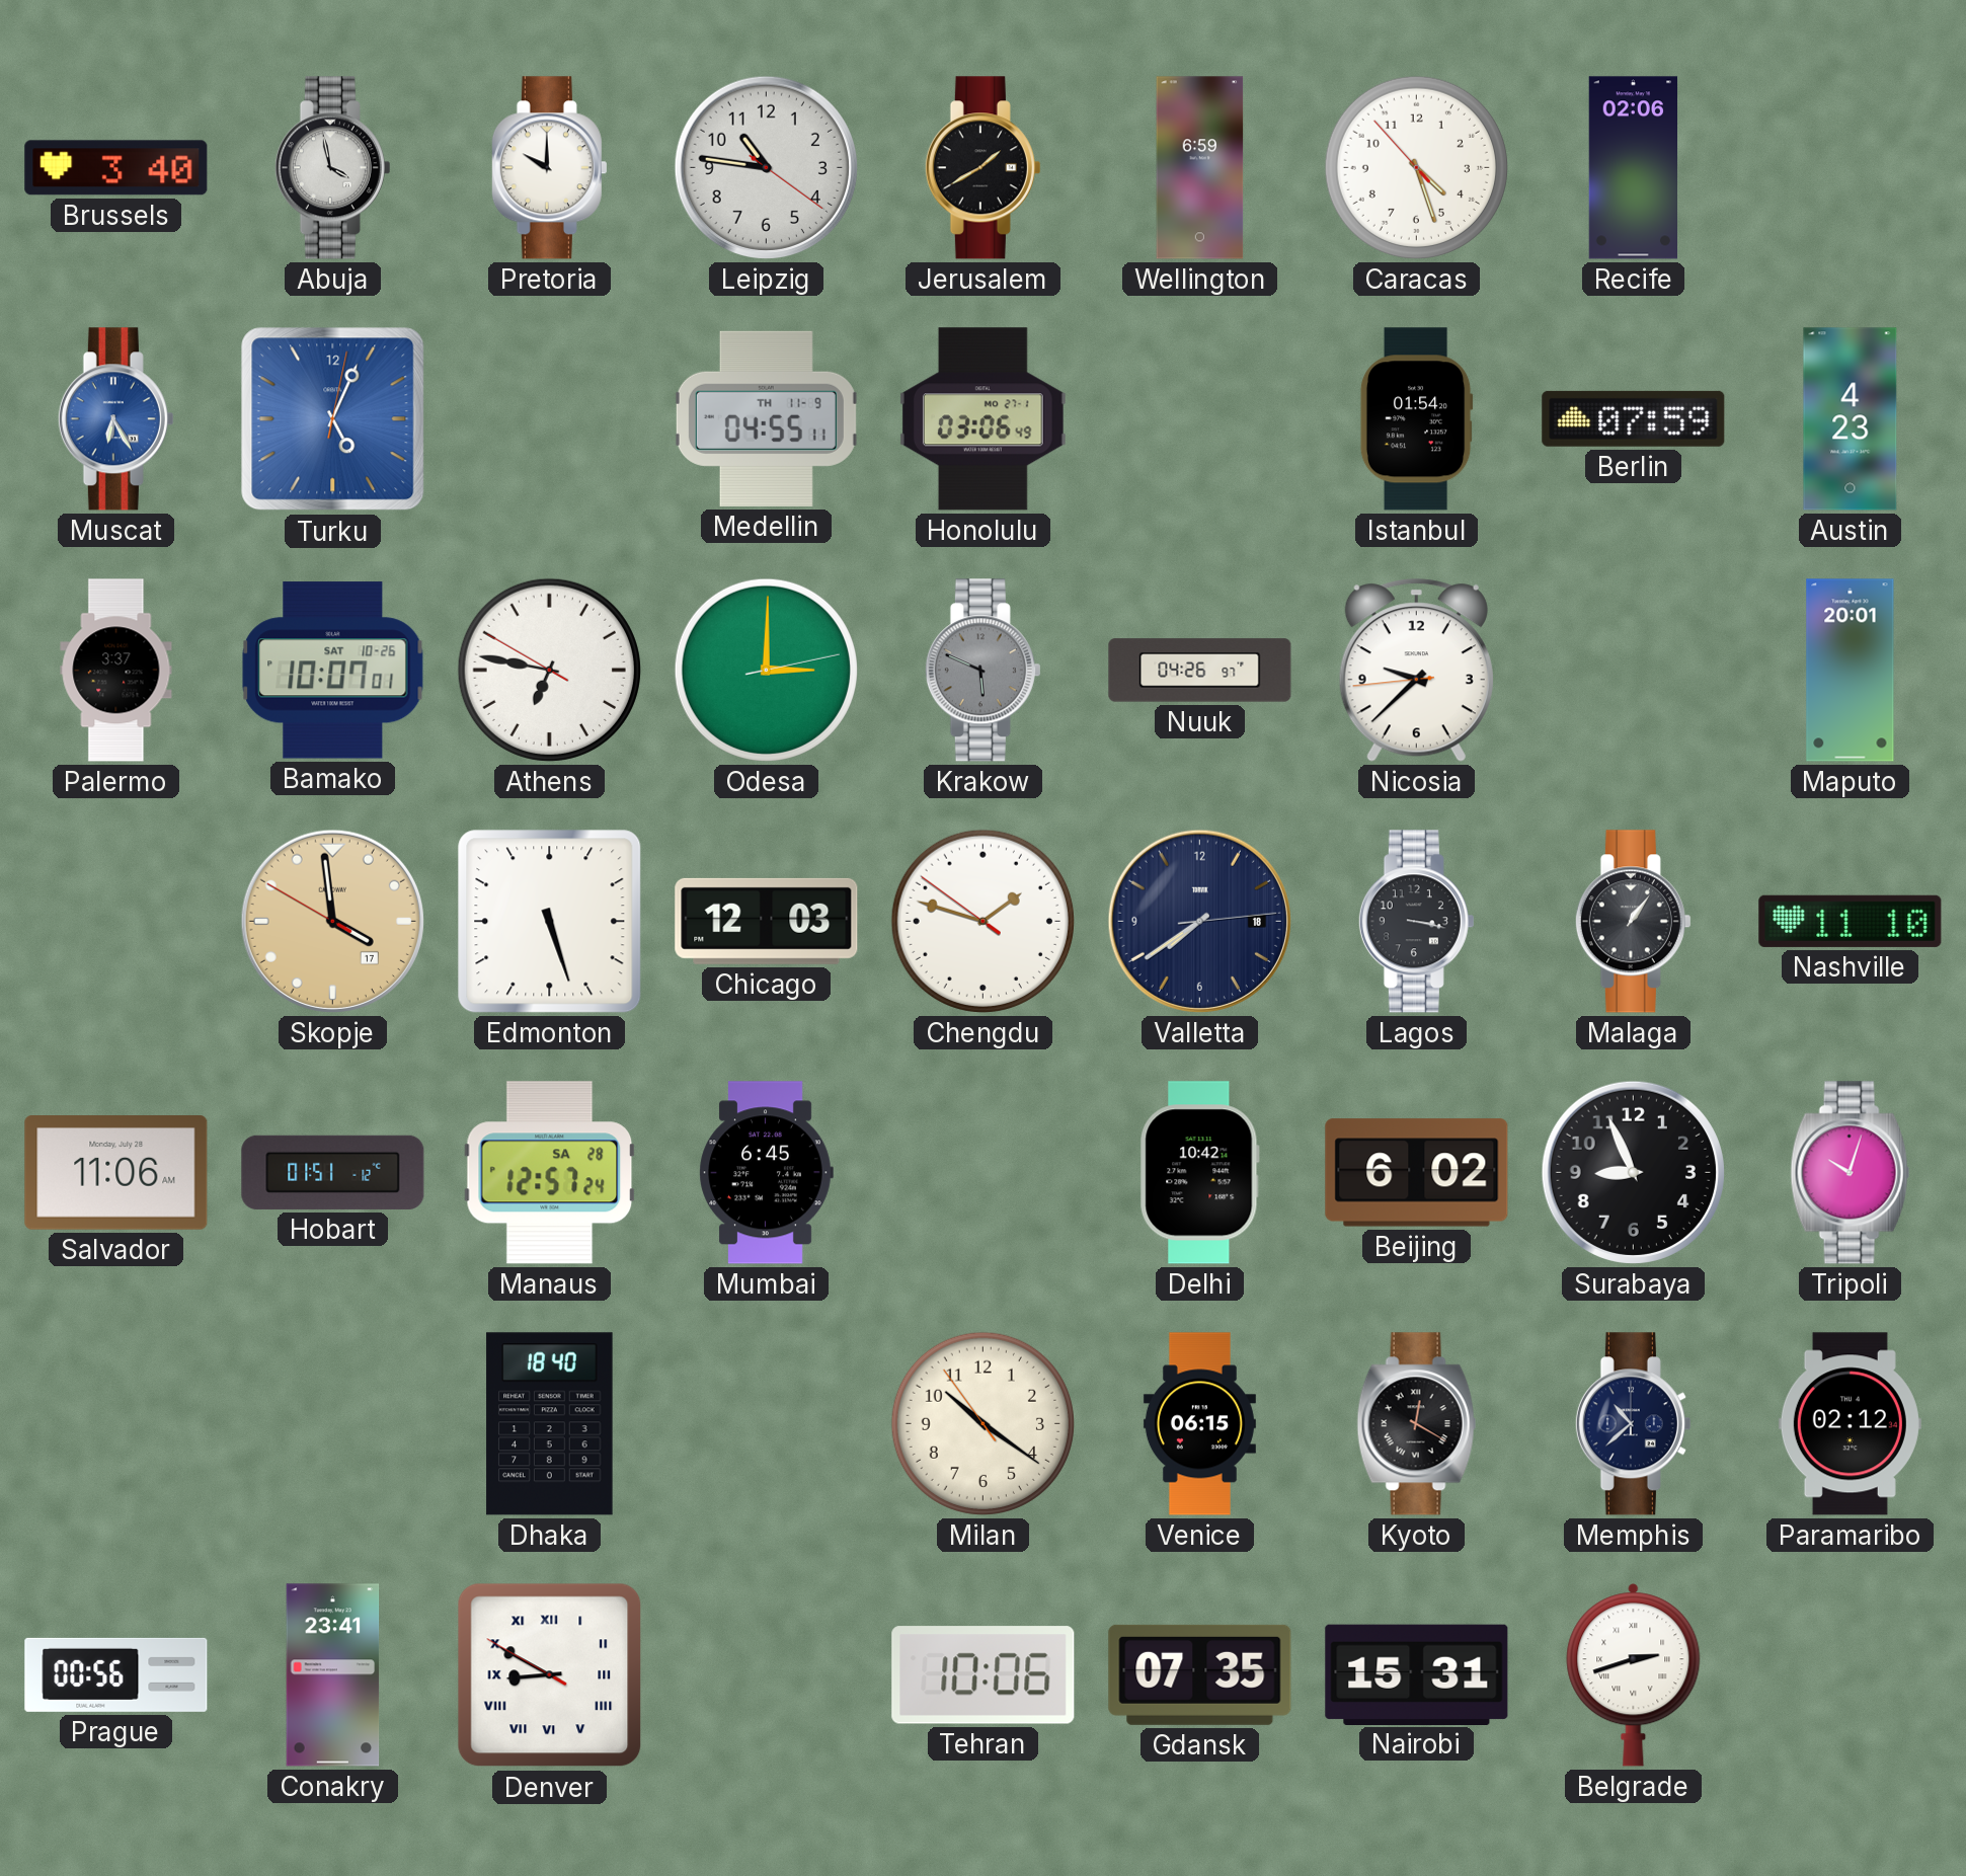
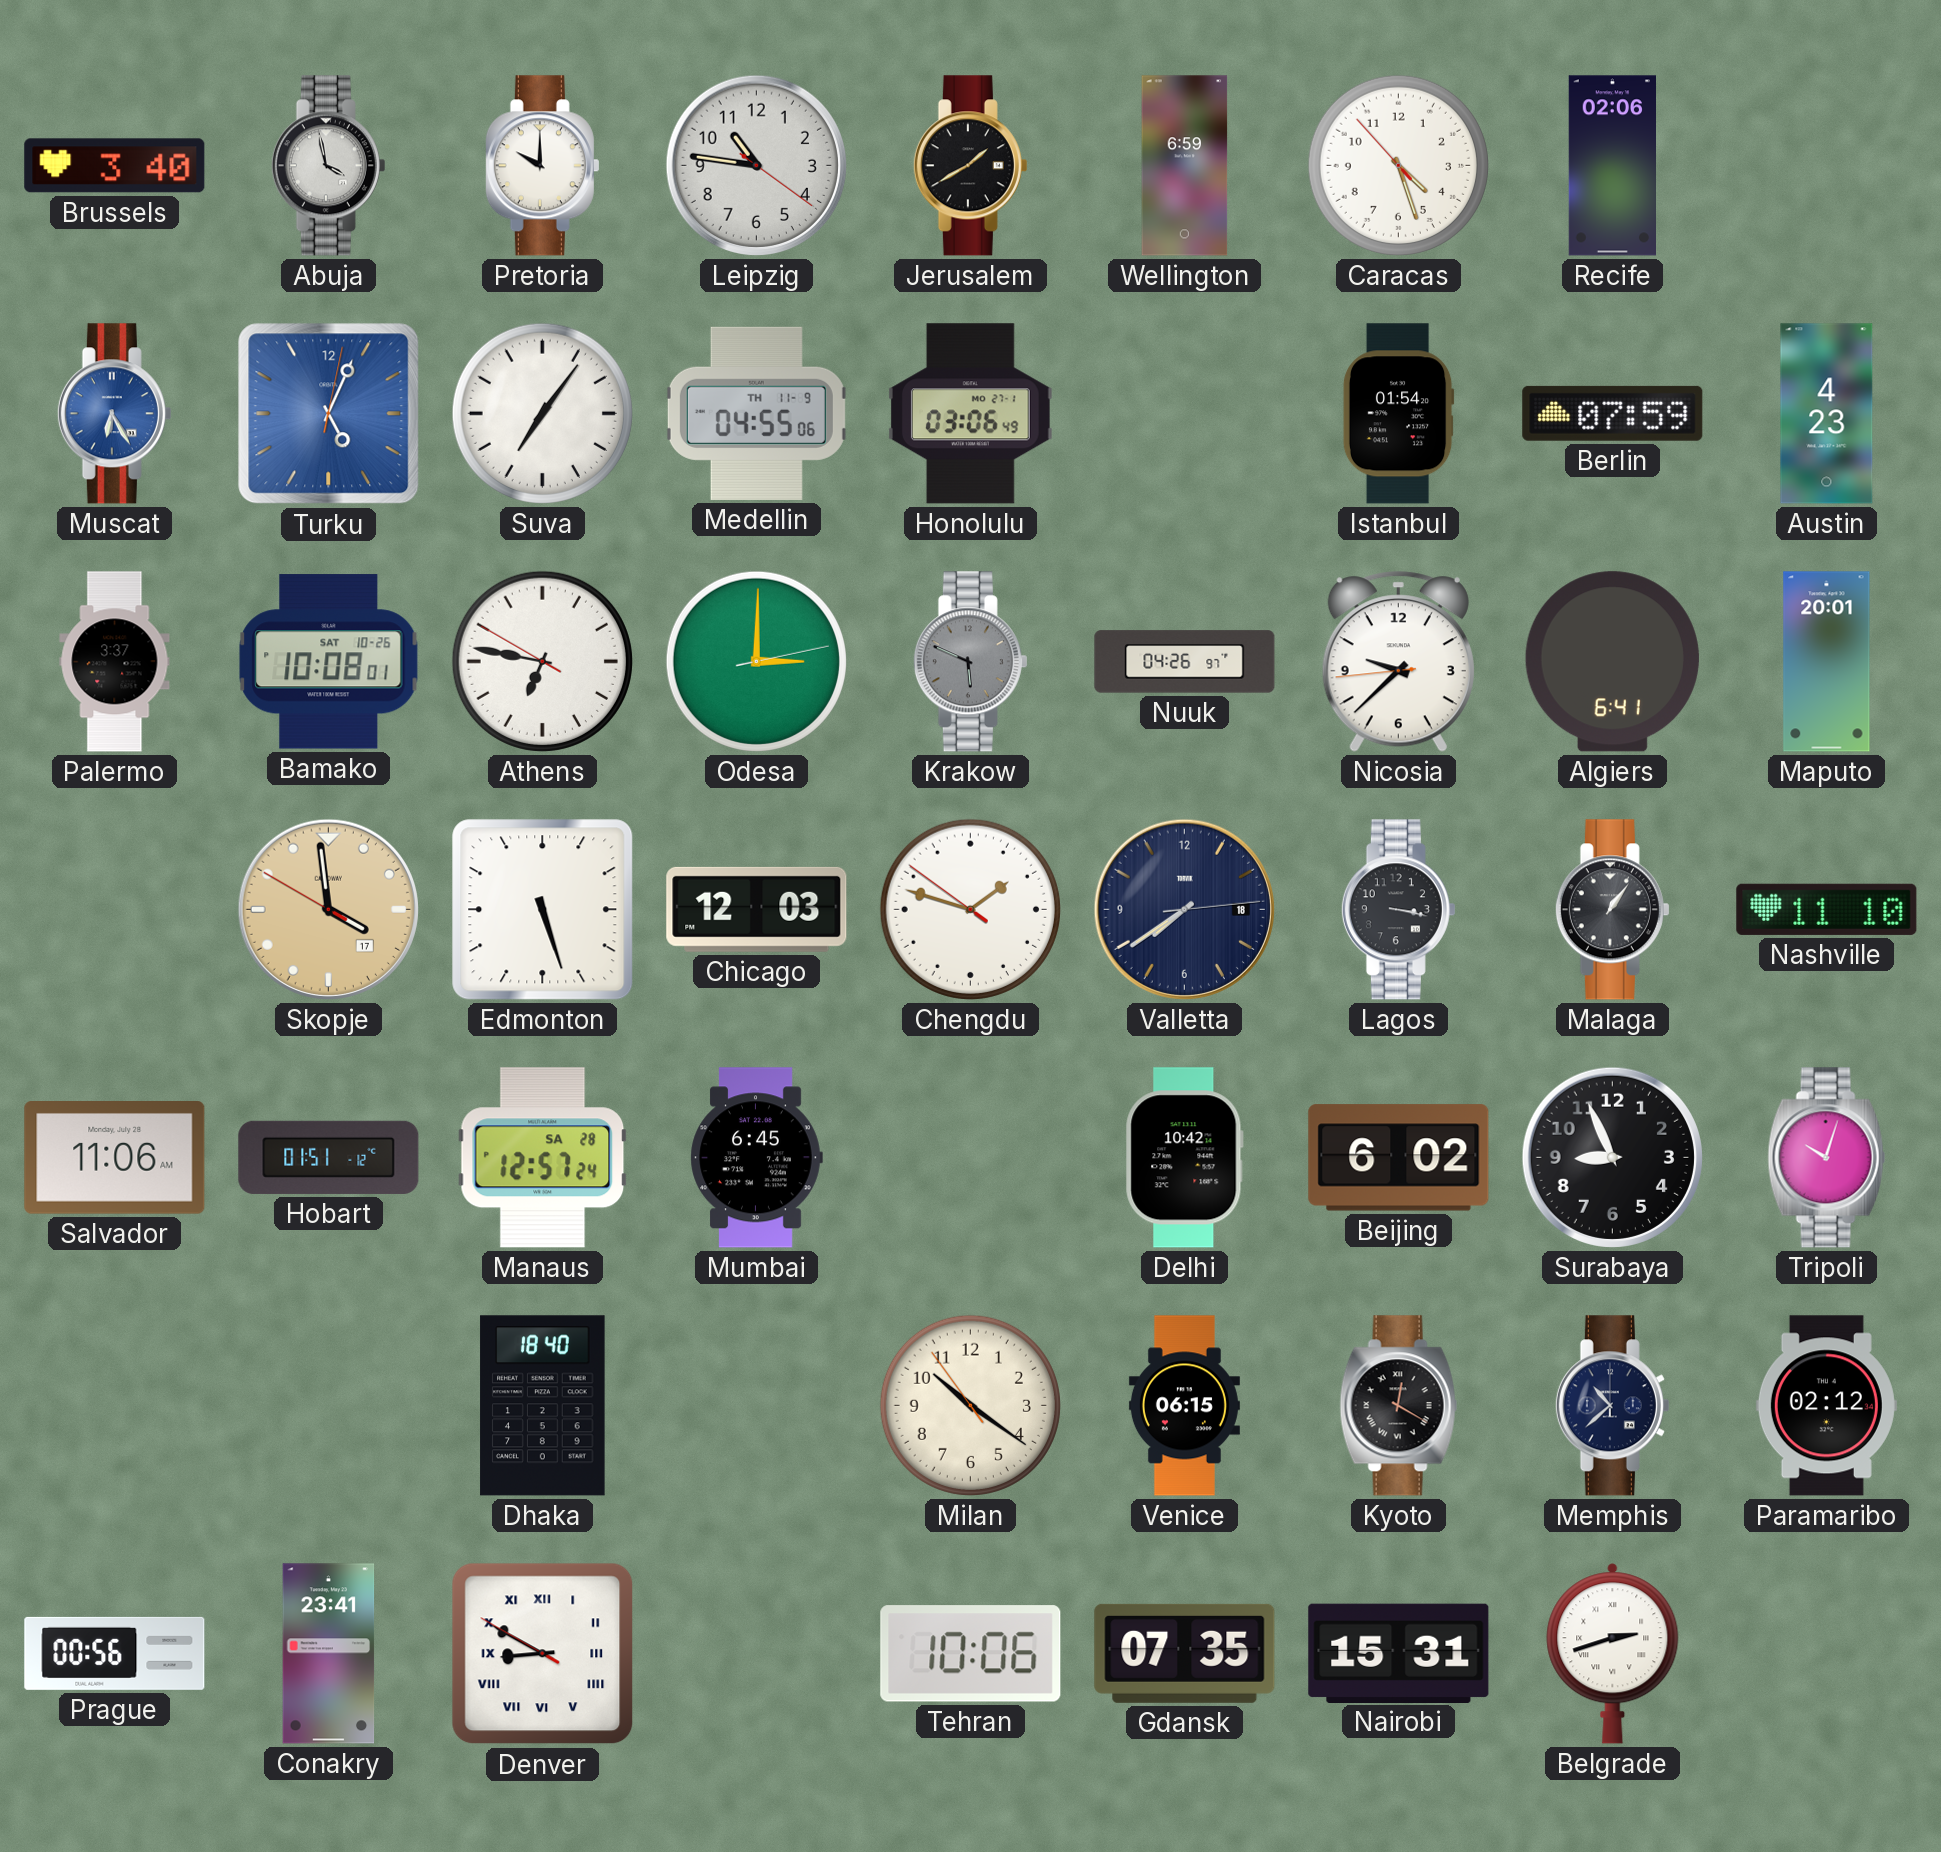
Suva: none -> 7:06 (542, 413)
Medellin: 04:55:11 -> 04:55:06 (756, 413)
Bamako: 10:07 -> 10:08 (329, 662)
Algiers: none -> 6:41 (1612, 662)
